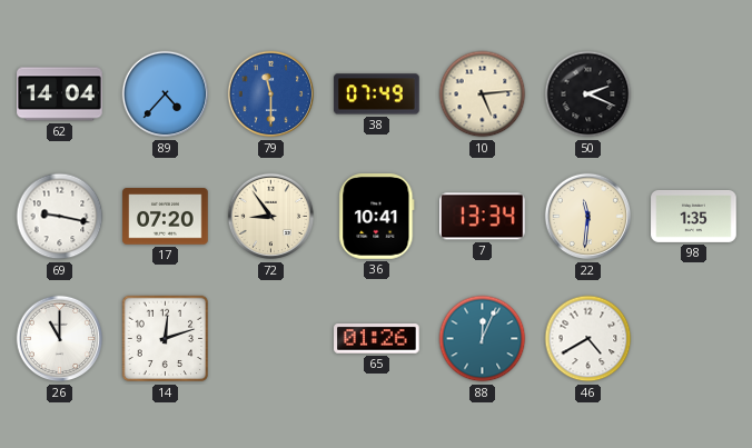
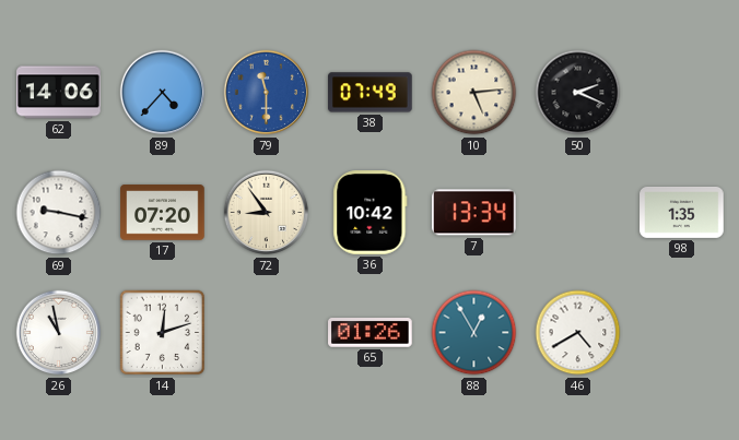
62: 14:04 -> 14:06 (59, 93)
36: 10:41 -> 10:42 (371, 213)
22: 11:31 -> none (588, 217)
26: 11:00 -> 10:58 (59, 333)
88: 12:04 -> 12:55 (474, 333)
